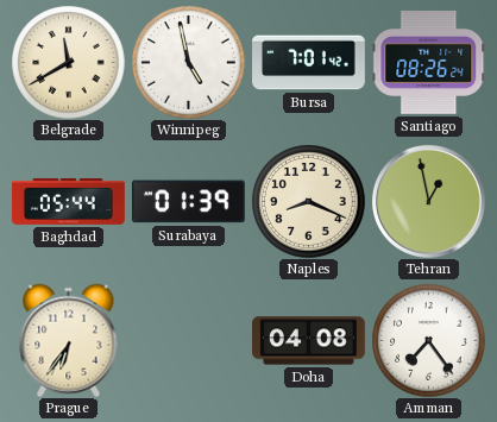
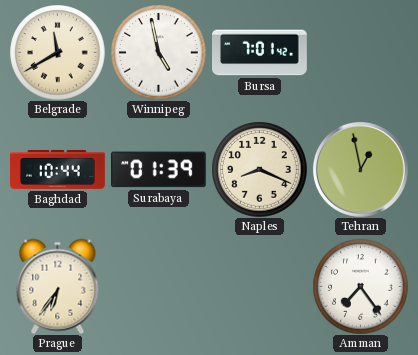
Santiago: 08:26 -> none (428, 62)
Baghdad: 05:44 -> 10:44 (58, 170)
Doha: 04:08 -> none (309, 341)
